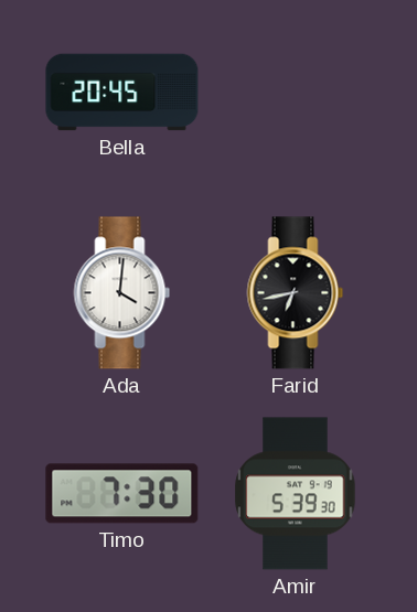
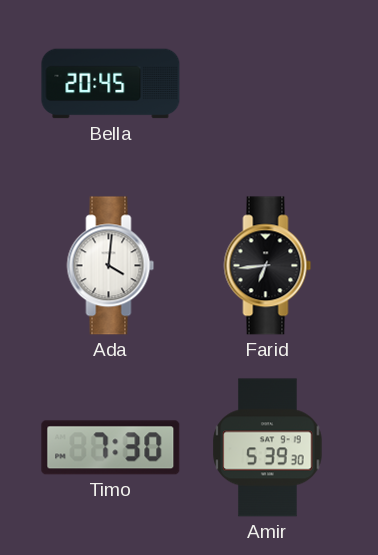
Farid: 6:43 -> 6:44 (268, 266)
